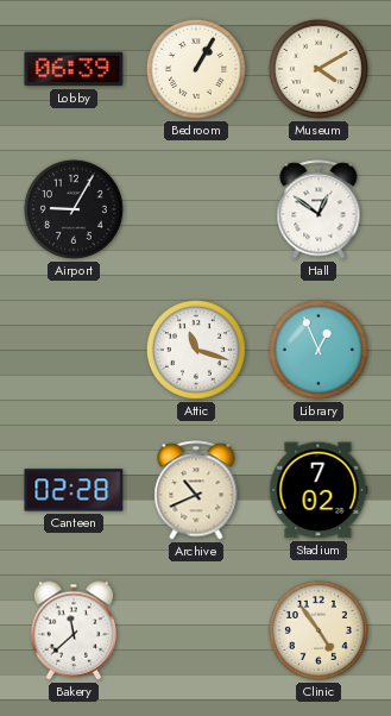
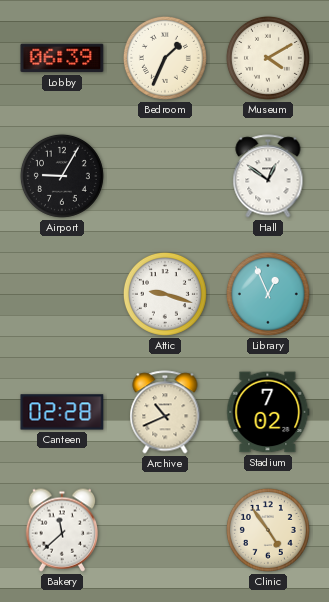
Bedroom: 1:05 -> 1:34 (165, 58)
Attic: 11:18 -> 9:18 (165, 294)
